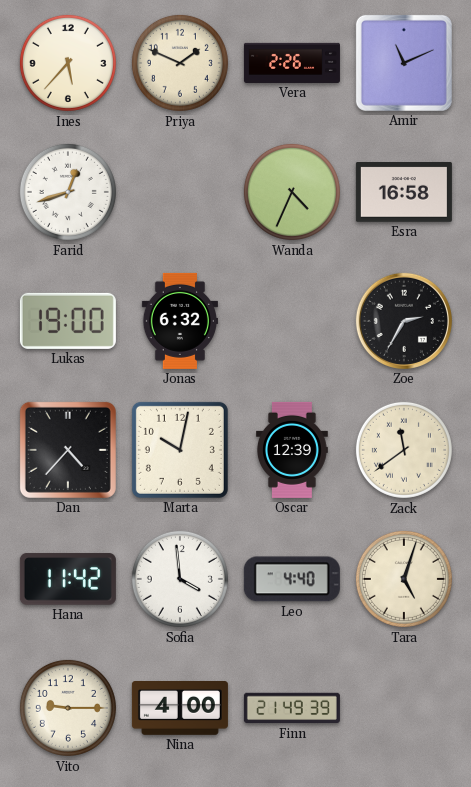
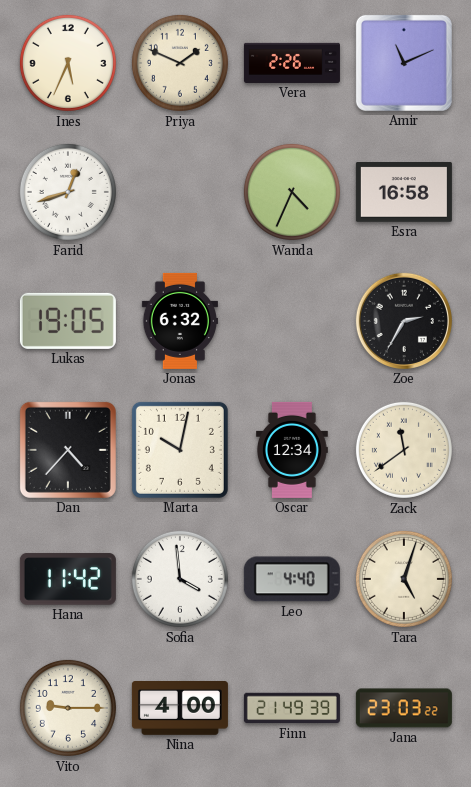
Ines: 5:37 -> 5:34 (68, 63)
Lukas: 19:00 -> 19:05 (68, 321)
Oscar: 12:39 -> 12:34 (292, 450)
Jana: none -> 23:03 (404, 708)
